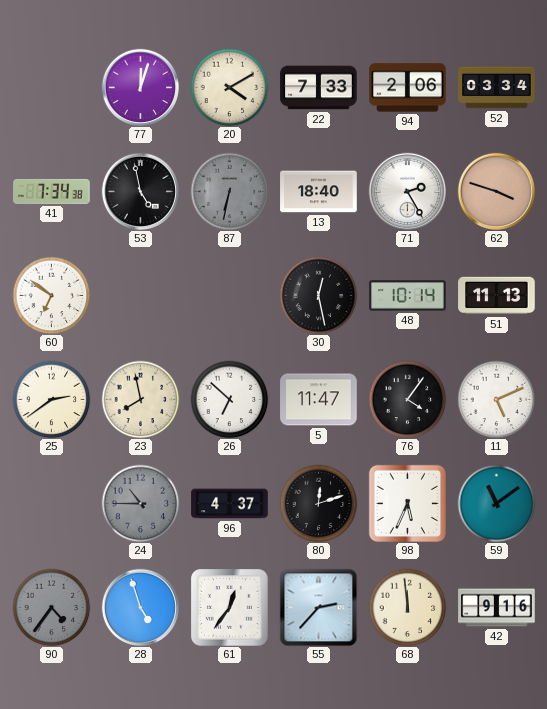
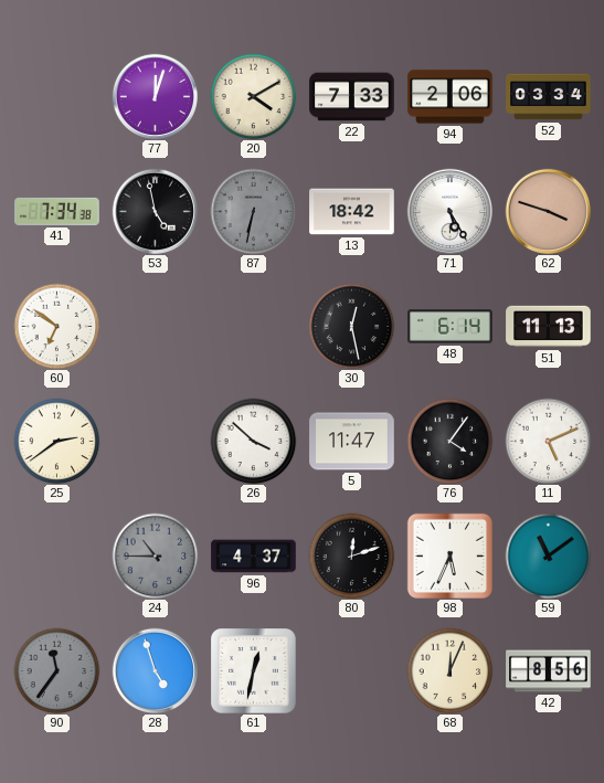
13: 18:40 -> 18:42 (352, 212)
71: 2:25 -> 5:25 (449, 211)
48: 10:14 -> 6:14 (451, 327)
23: 7:58 -> none (140, 399)
26: 6:52 -> 3:52 (253, 441)
90: 4:36 -> 11:36 (56, 670)
61: 12:36 -> 12:32 (254, 671)
55: 2:37 -> none (318, 607)
68: 11:59 -> 12:04 (449, 670)
42: 9:16 -> 8:56 (549, 671)
